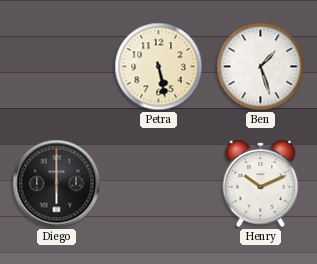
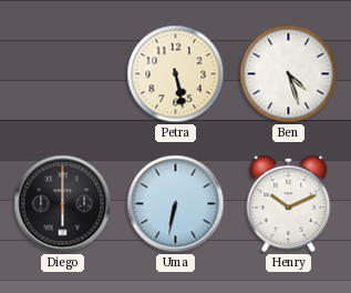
Ben: 1:27 -> 4:27 (289, 74)
Uma: none -> 6:32 (176, 204)
